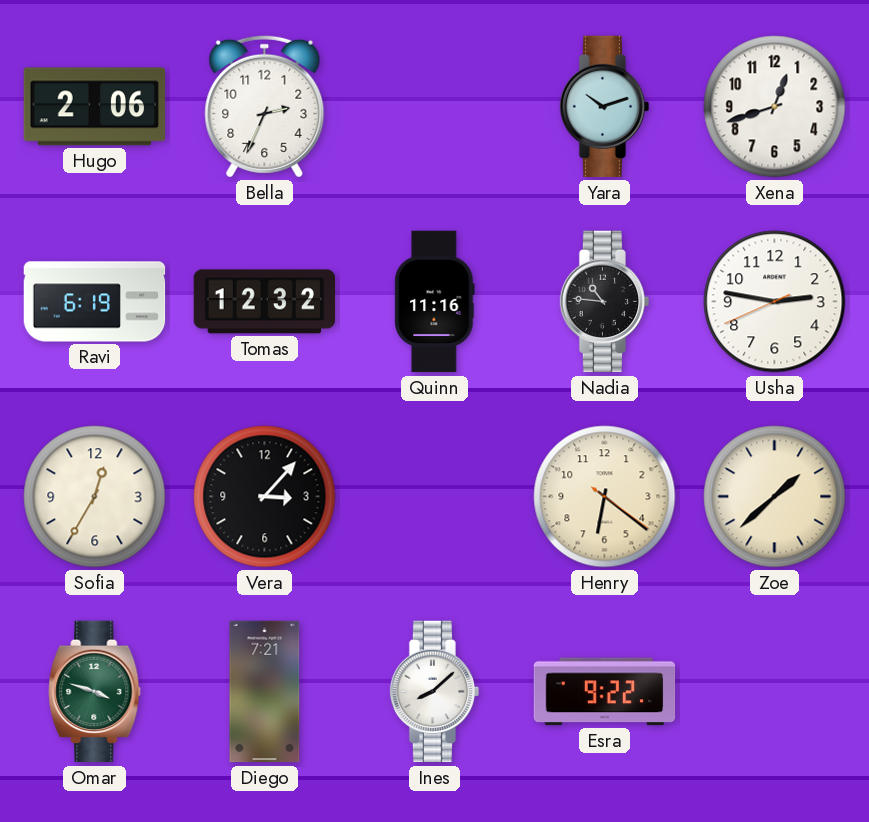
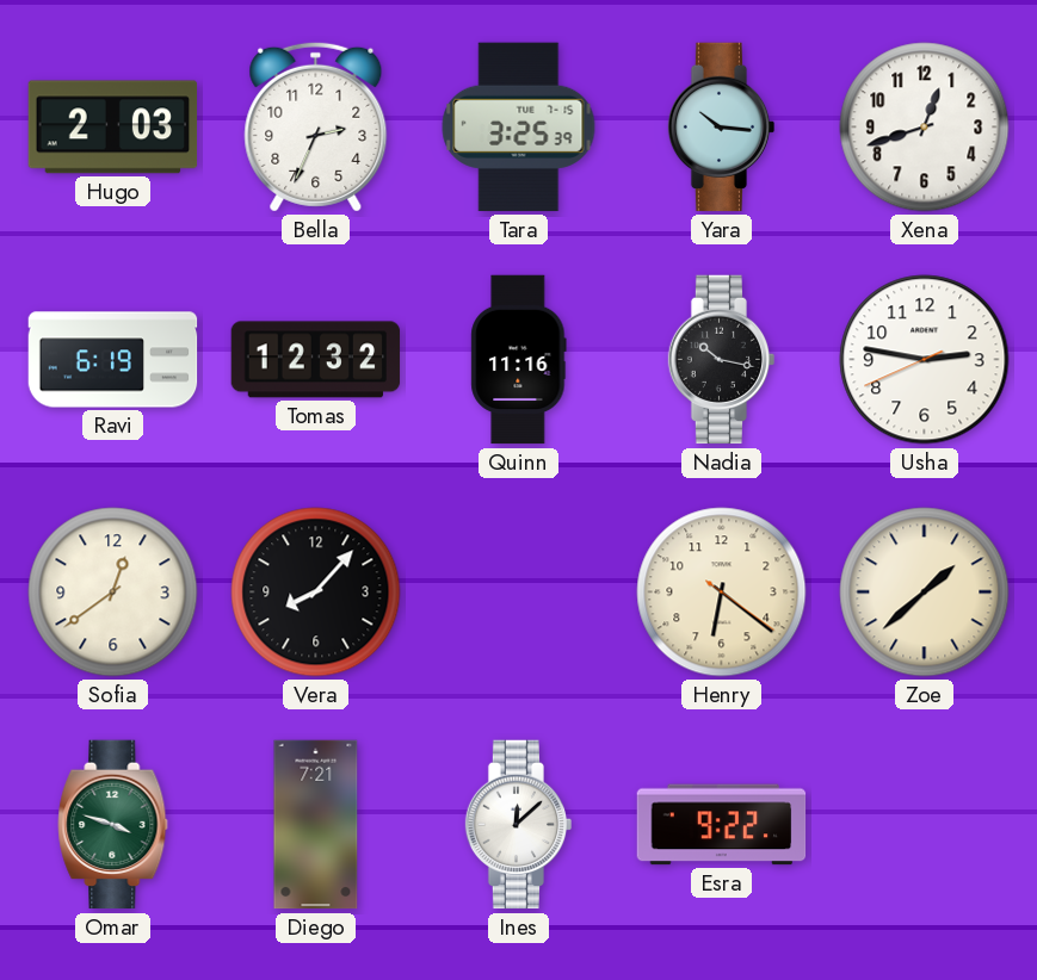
Hugo: 2:06 -> 2:03 (113, 128)
Tara: none -> 3:25 (519, 128)
Yara: 10:12 -> 10:16 (722, 128)
Nadia: 10:46 -> 10:17 (722, 360)
Sofia: 12:35 -> 12:39 (113, 593)
Vera: 3:07 -> 8:07 (316, 593)
Ines: 8:08 -> 12:08 (519, 825)
